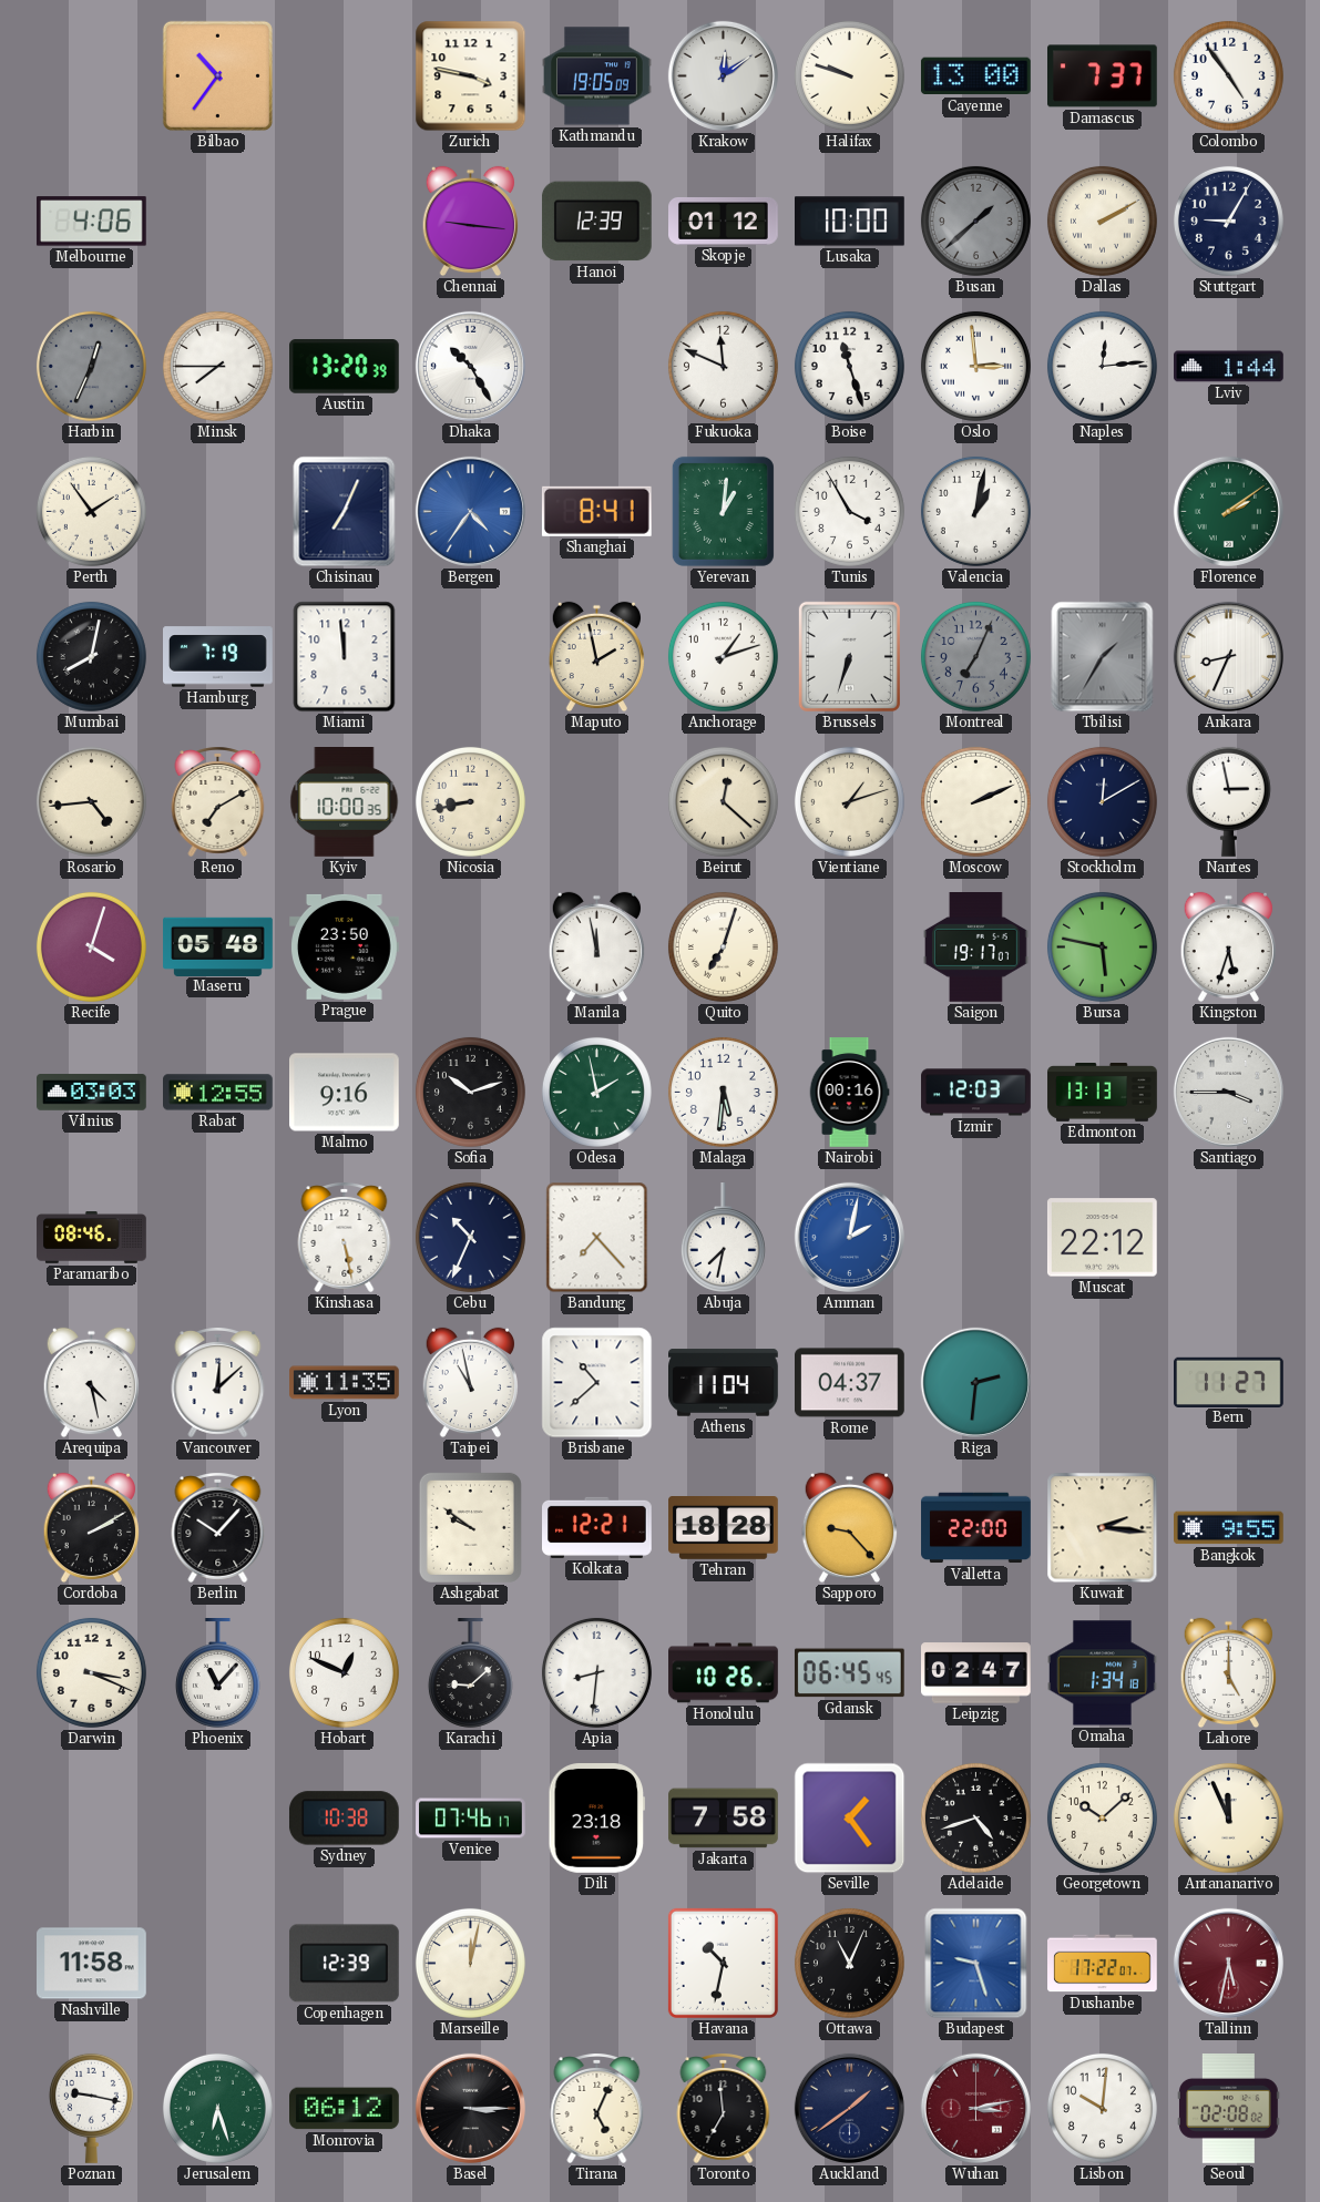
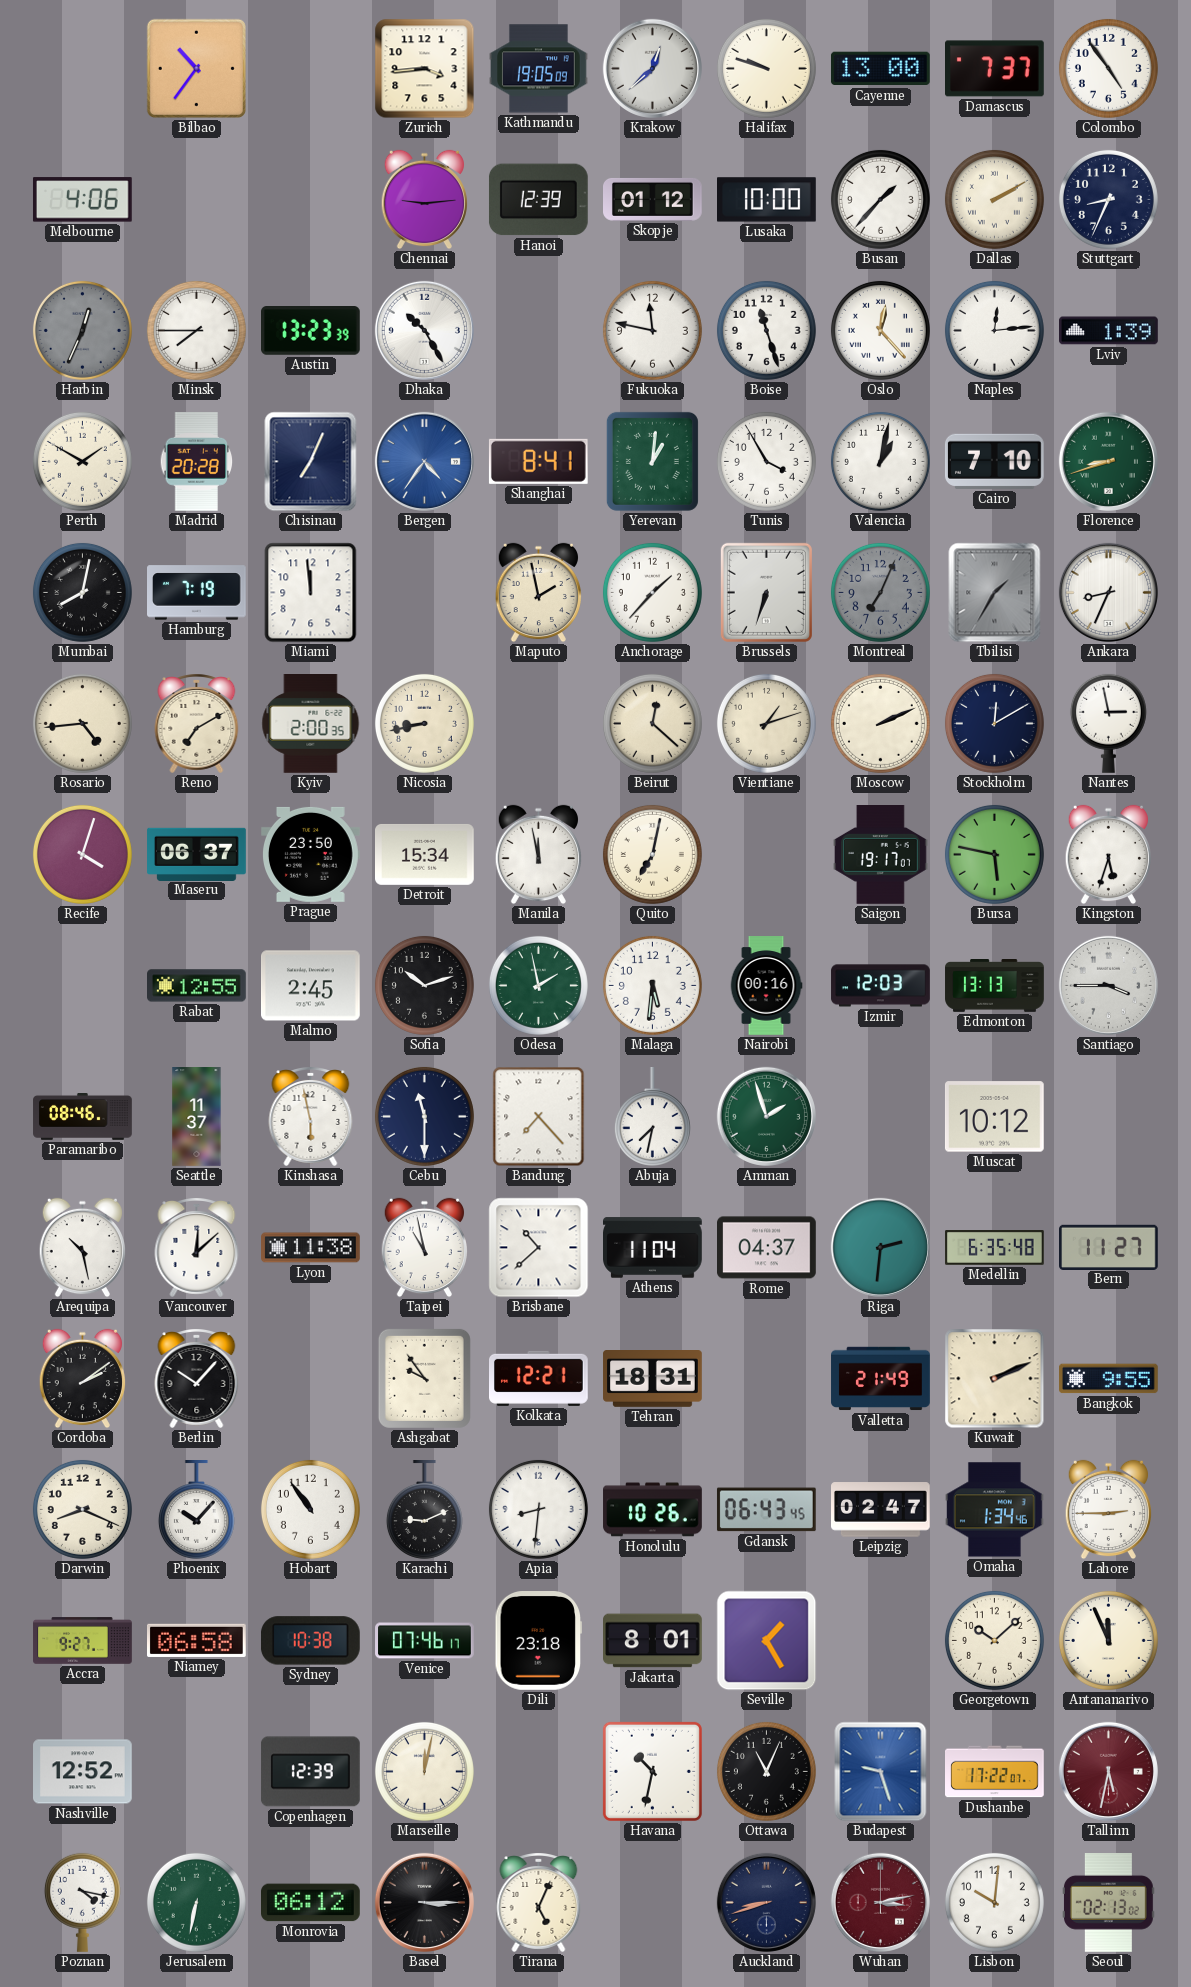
Zurich: 3:47 -> 3:44 (425, 69)
Krakow: 12:09 -> 12:38 (652, 68)
Chennai: 9:16 -> 9:14 (424, 200)
Busan: 1:38 -> 1:37 (880, 199)
Busan dial: grey -> white (880, 199)
Stuttgart: 9:05 -> 8:34 (1108, 199)
Austin: 13:20 -> 13:23 (311, 331)
Fukuoka: 11:49 -> 11:47 (652, 330)
Oslo: 2:59 -> 12:23 (880, 330)
Lviv: 1:44 -> 1:39 (1109, 331)
Perth: 1:54 -> 1:50 (82, 461)
Madrid: none -> 20:28 (197, 462)
Cairo: none -> 7:10 (994, 461)
Florence: 2:09 -> 8:42 (1108, 461)
Anchorage: 1:12 -> 1:37 (652, 592)
Kyiv: 10:00 -> 2:00 (311, 724)
Maseru: 05:48 -> 06:37 (197, 854)
Detroit: none -> 15:34 (425, 854)
Quito: 7:03 -> 7:02 (652, 854)
Vilnius: 03:03 -> none (92, 1093)
Malmo: 9:16 -> 2:45 (311, 986)
Seattle: none -> 11:37 (197, 1117)
Kinshasa: 5:28 -> 5:58 (311, 1117)
Cebu: 10:34 -> 11:30 (424, 1116)
Amman: 2:02 -> 1:57 (766, 1116)
Amman dial: blue -> green (766, 1116)
Muscat: 22:12 -> 10:12 (995, 1117)
Arequipa: 4:28 -> 10:28 (82, 1248)
Lyon: 11:35 -> 11:38 (311, 1248)
Medellin: none -> 6:35 (995, 1248)
Cordoba: 2:10 -> 2:09 (82, 1379)
Ashgabat: 9:51 -> 9:54 (424, 1378)
Tehran: 18:28 -> 18:31 (653, 1379)
Sapporo: 9:23 -> none (849, 1528)
Valletta: 22:00 -> 21:49 (881, 1379)
Kuwait: 2:16 -> 2:11 (995, 1379)
Darwin: 3:19 -> 8:19 (82, 1509)
Phoenix: 11:07 -> 10:07 (196, 1510)
Hobart: 12:49 -> 10:54 (310, 1509)
Karachi: 9:08 -> 9:11 (424, 1510)
Gdansk: 06:45 -> 06:43 (766, 1510)
Omaha: 1:34:18 -> 1:34:46 (995, 1510)
Lahore: 5:00 -> 2:45 (1108, 1510)
Accra: none -> 9:27 (83, 1641)
Niamey: none -> 06:58 (197, 1640)
Jakarta: 7:58 -> 8:01 (653, 1641)
Seville: 1:24 -> 1:25 (767, 1641)
Adelaide: 4:42 -> none (975, 1817)
Nashville: 11:58 -> 12:52 (83, 1772)
Poznan: 9:17 -> 4:17 (82, 1902)
Jerusalem: 6:27 -> 6:32 (196, 1902)
Toronto: 6:59 -> none (724, 2109)
Auckland: 1:39 -> 8:42 (766, 1902)
Seoul: 02:08 -> 02:13 (1108, 1903)
